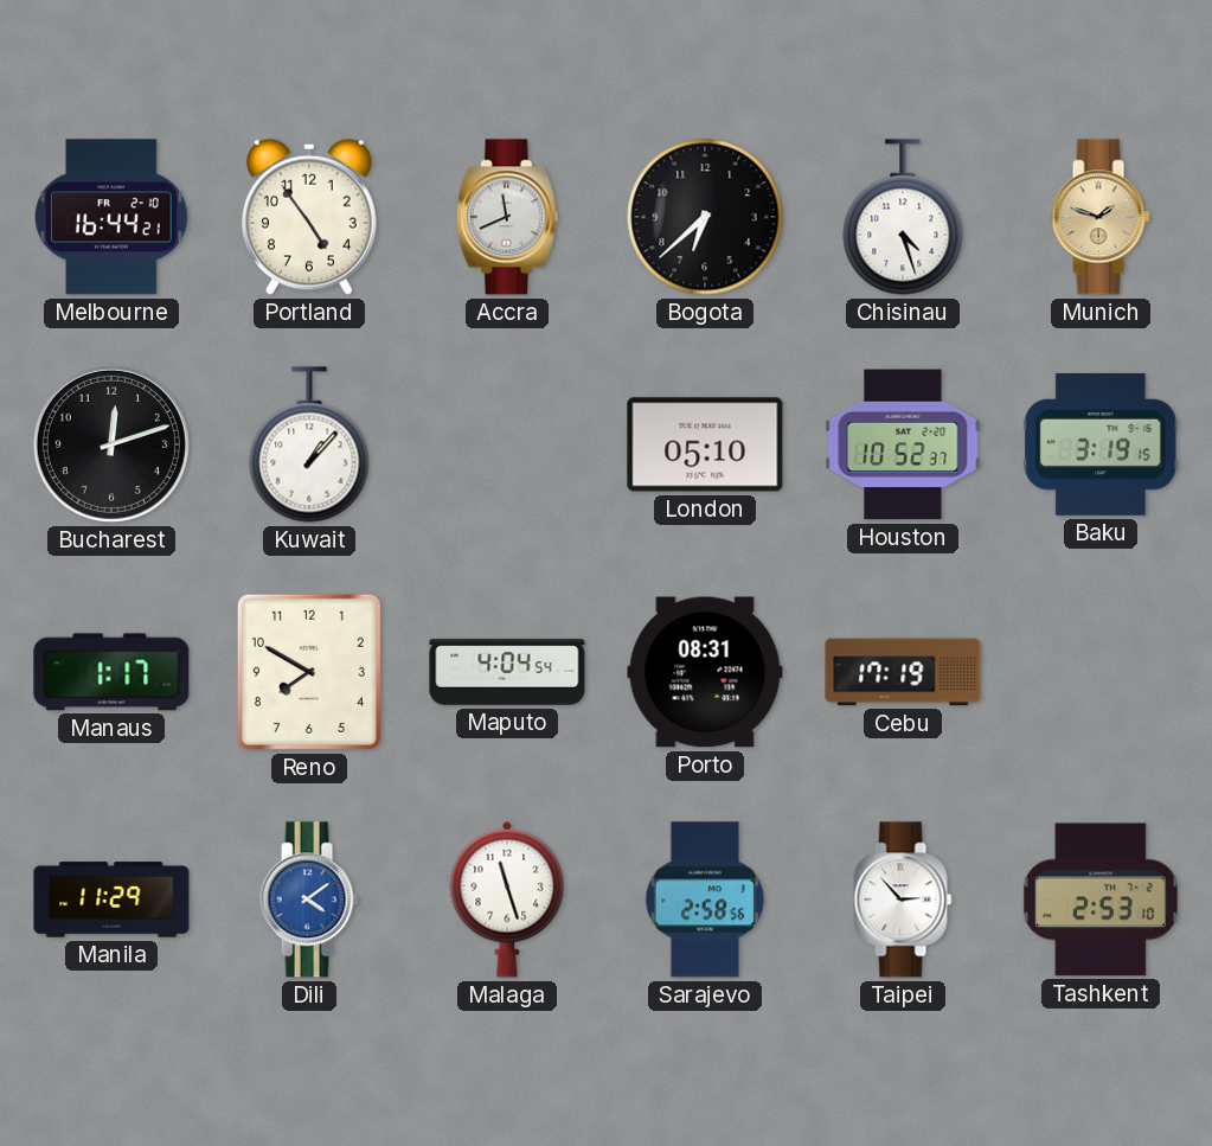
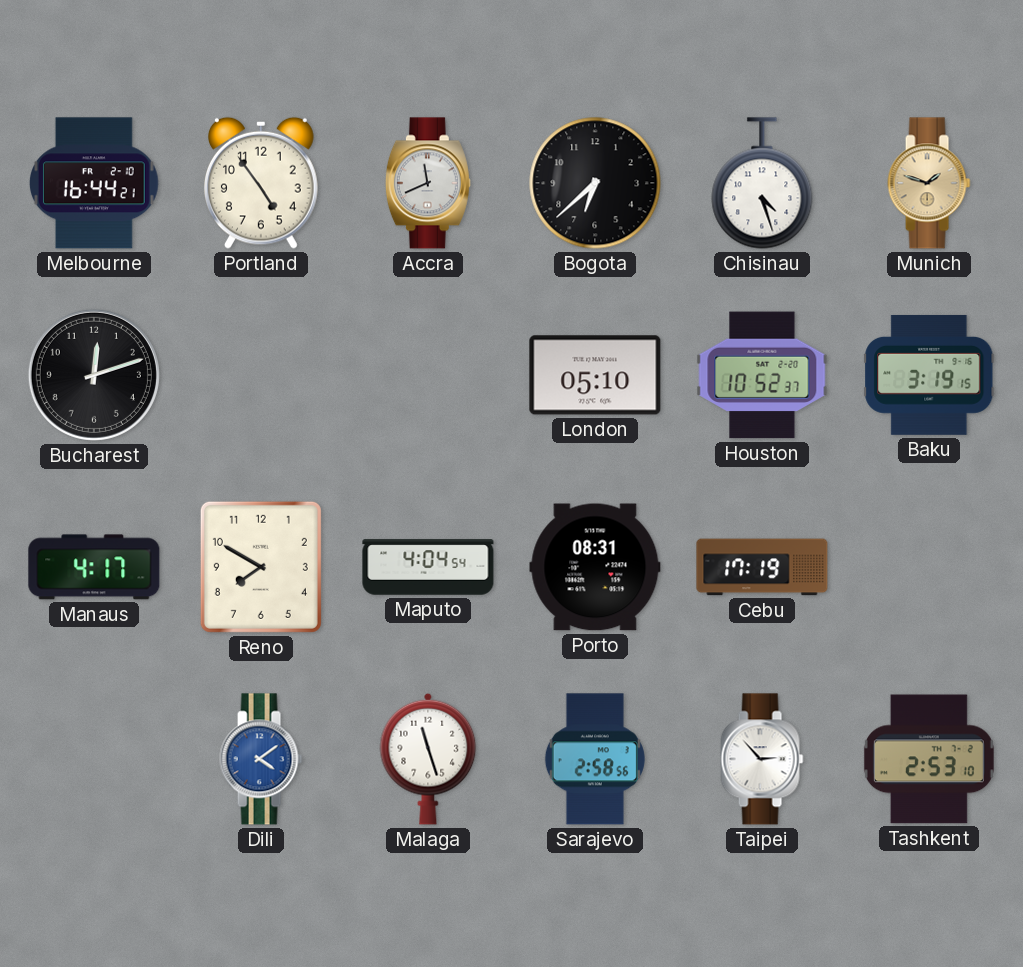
Kuwait: 1:07 -> none (309, 444)
Manaus: 1:17 -> 4:17 (94, 567)
Manila: 11:29 -> none (111, 899)
